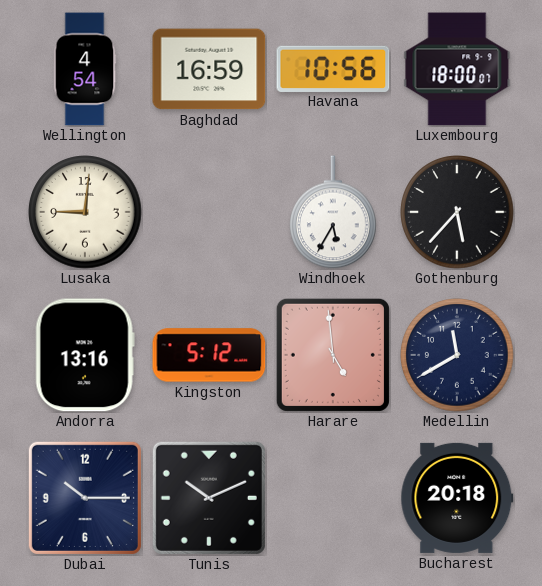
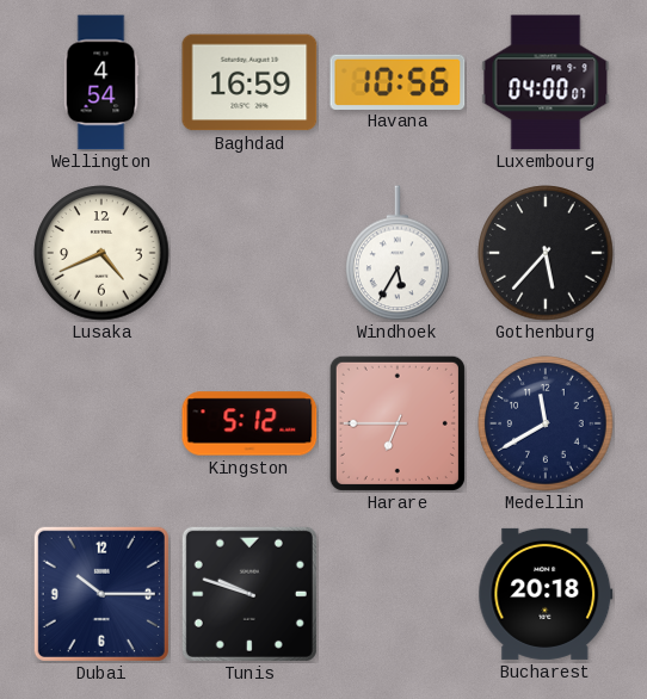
Luxembourg: 18:00 -> 04:00 (546, 82)
Lusaka: 9:01 -> 4:41 (101, 253)
Andorra: 13:16 -> none (85, 355)
Harare: 4:59 -> 6:45 (398, 423)
Tunis: 10:11 -> 9:48 (249, 594)
